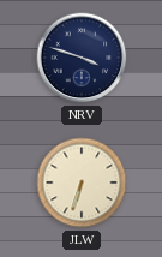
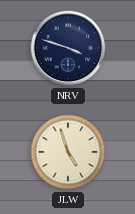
JLW: 6:33 -> 4:57 (68, 152)
